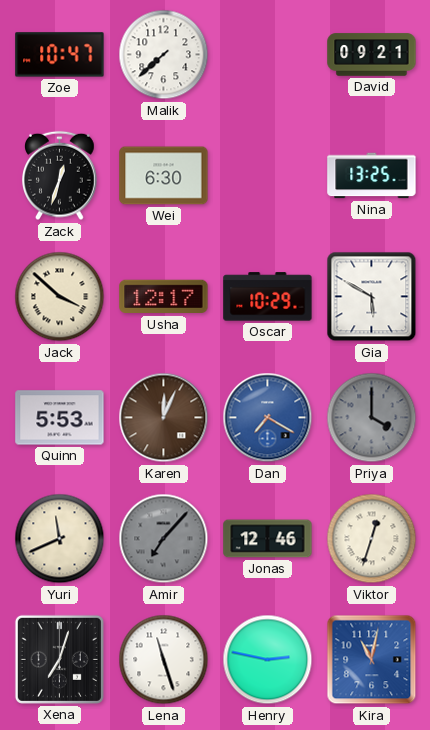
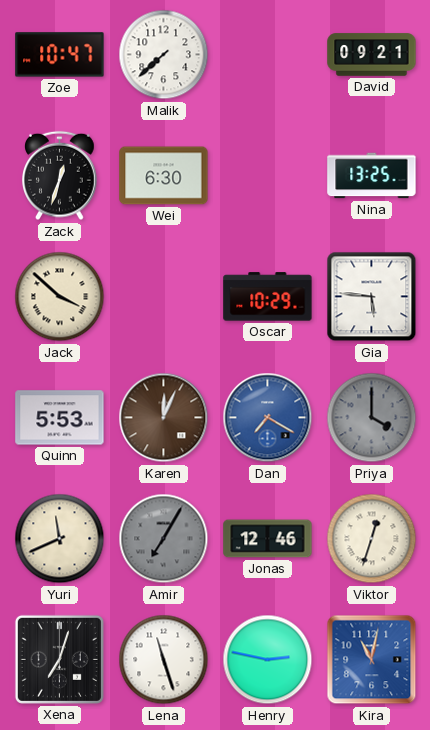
Usha: 12:17 -> none (164, 297)
Gia: 5:50 -> 5:46 (372, 297)
Amir: 7:07 -> 7:05 (164, 539)
